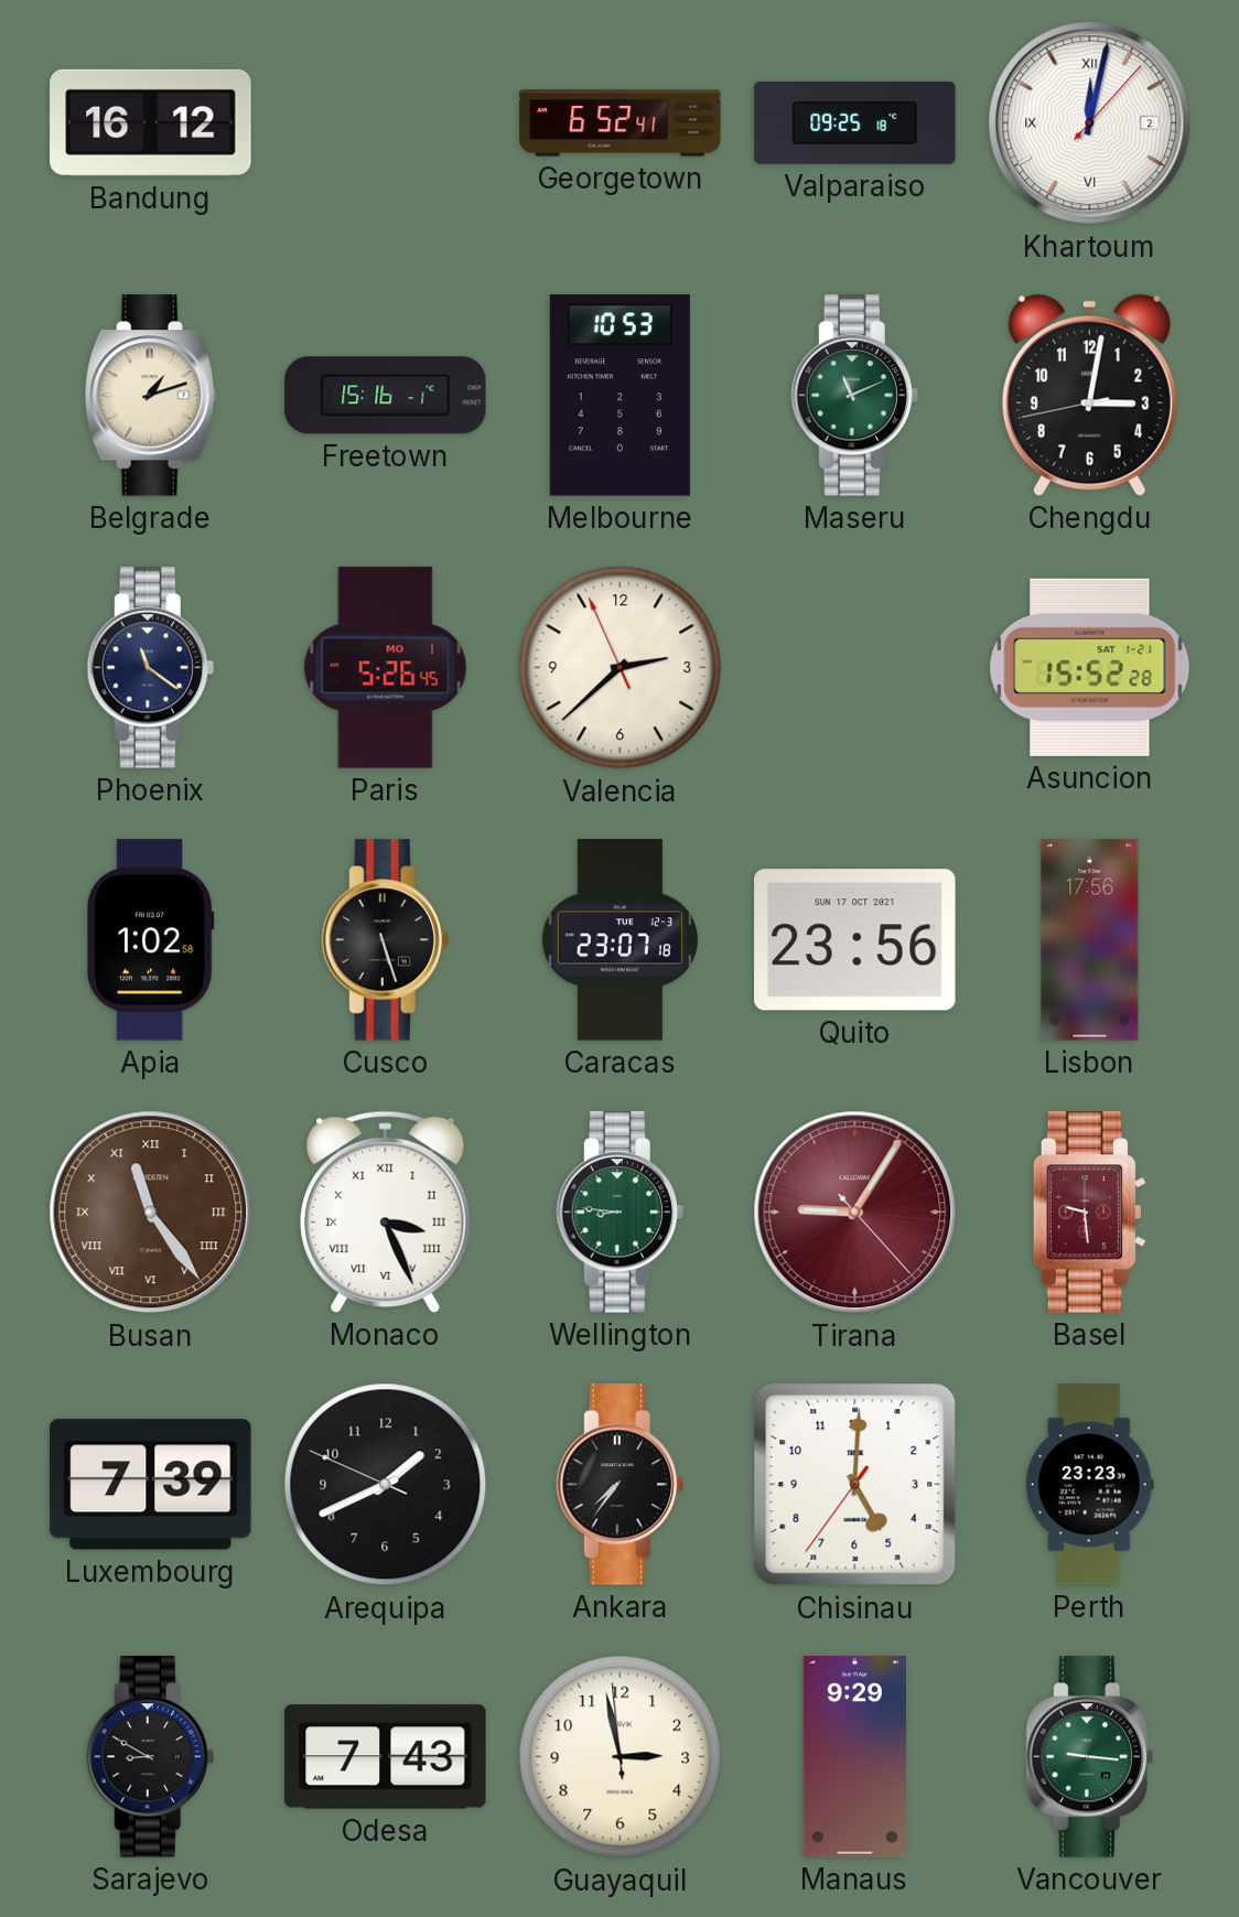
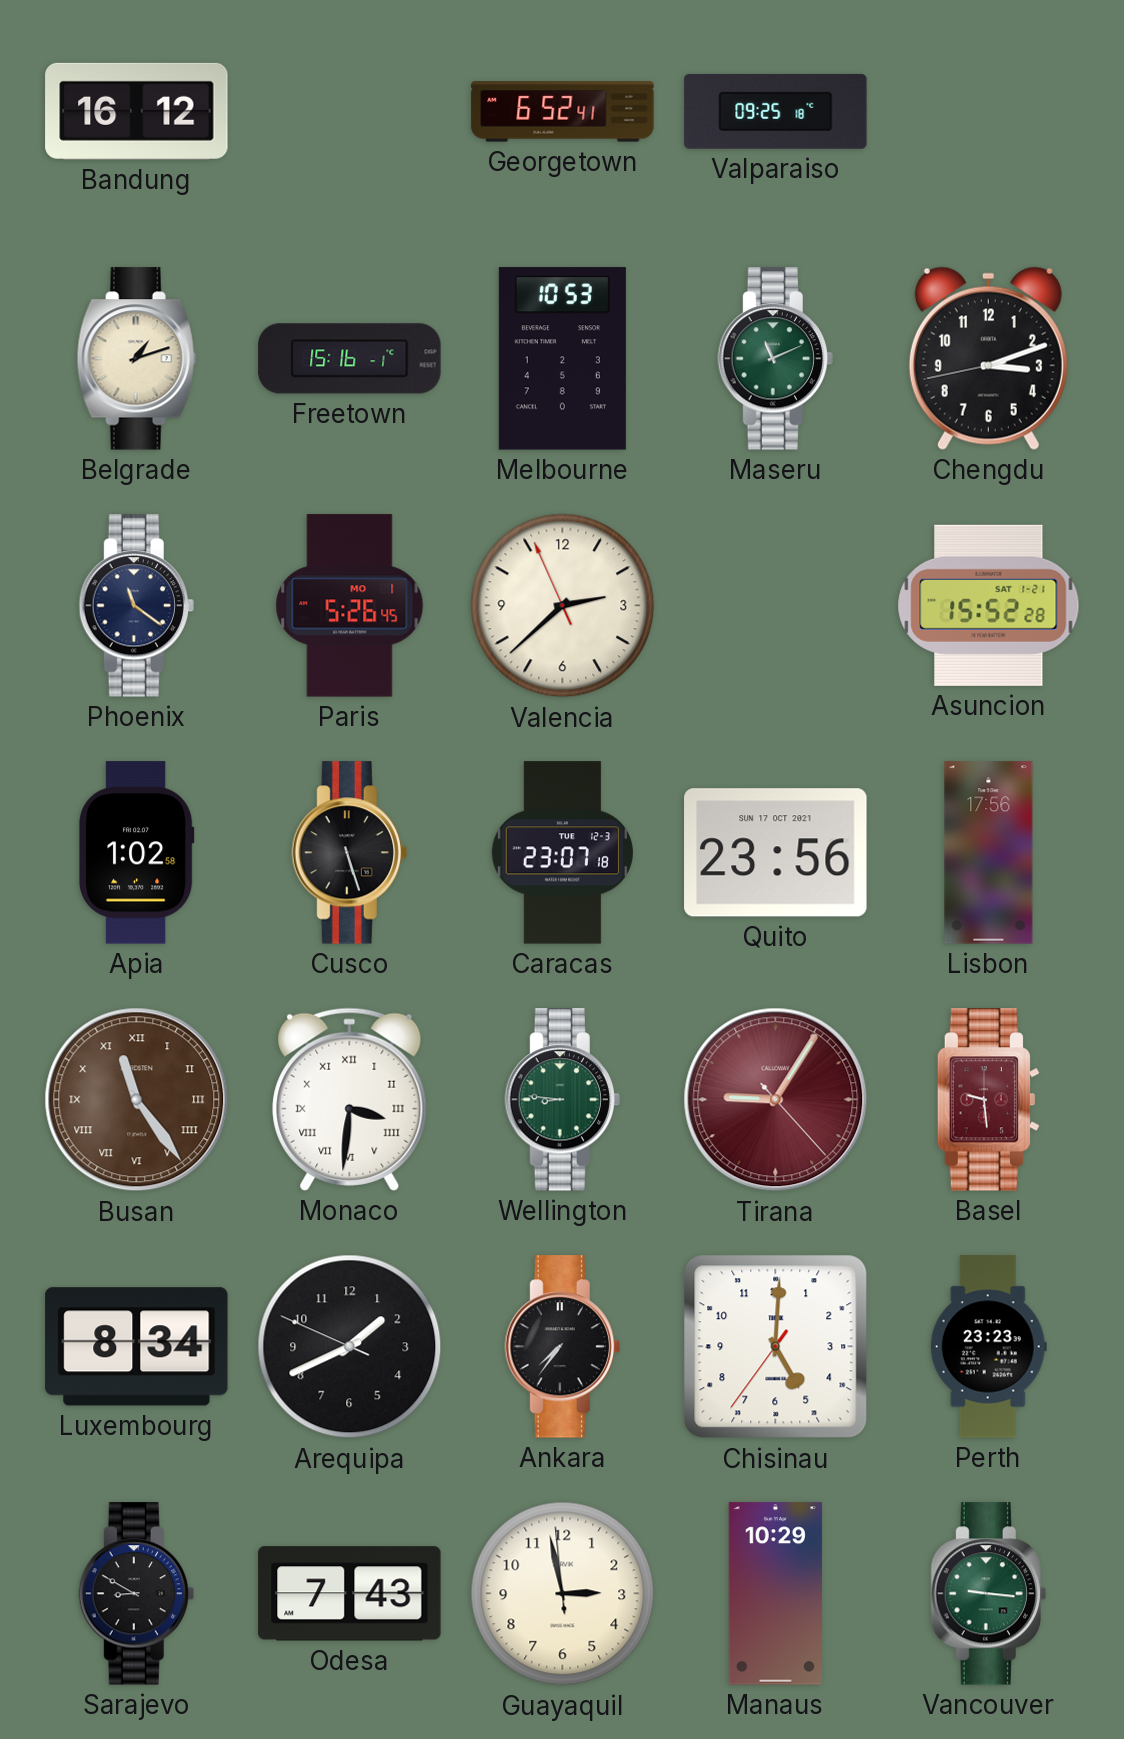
Khartoum: 12:02 -> none (1090, 123)
Chengdu: 3:01 -> 3:11 (988, 358)
Monaco: 3:26 -> 3:31 (350, 1099)
Luxembourg: 7:39 -> 8:34 (137, 1347)
Manaus: 9:29 -> 10:29 (775, 1594)
